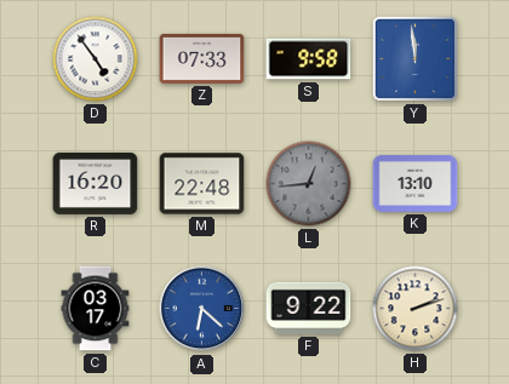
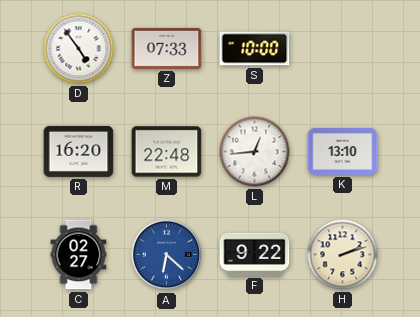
S: 9:58 -> 10:00 (255, 49)
Y: 11:59 -> none (414, 58)
L dial: grey -> white (255, 152)
C: 03:17 -> 02:27 (79, 255)
